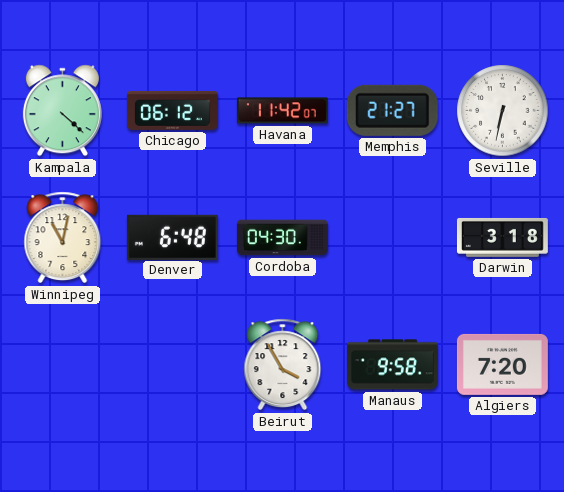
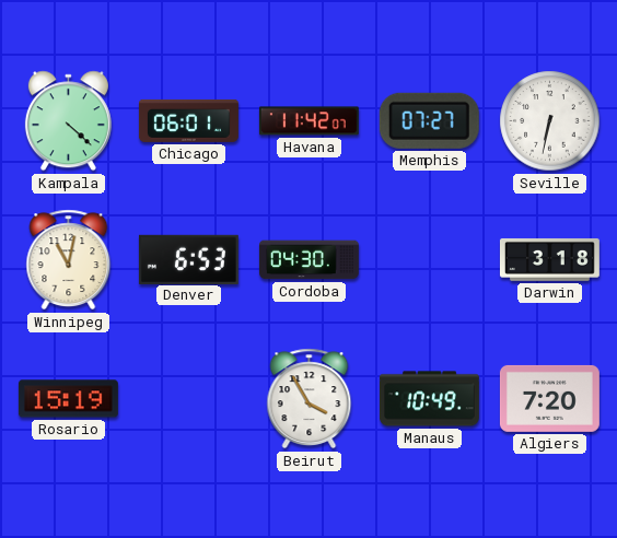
Chicago: 06:12 -> 06:01 (188, 120)
Memphis: 21:27 -> 07:27 (429, 120)
Denver: 6:48 -> 6:53 (188, 259)
Rosario: none -> 15:19 (68, 399)
Manaus: 9:58 -> 10:49 (429, 399)
